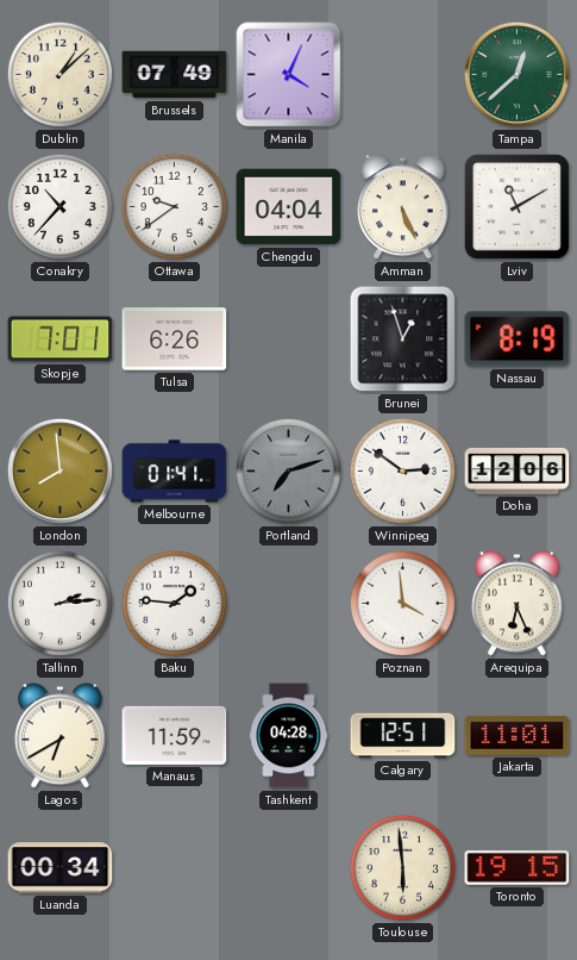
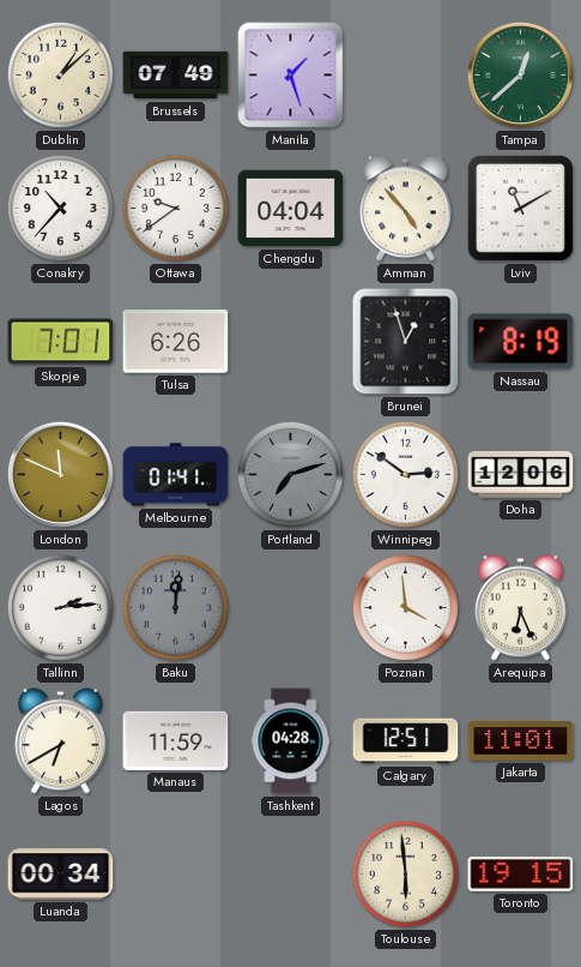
Manila: 4:04 -> 1:27 (291, 76)
Amman: 5:26 -> 4:53 (406, 209)
London: 7:59 -> 11:49 (60, 474)
Baku: 1:46 -> 12:01 (175, 607)
Baku dial: white -> grey (175, 607)
